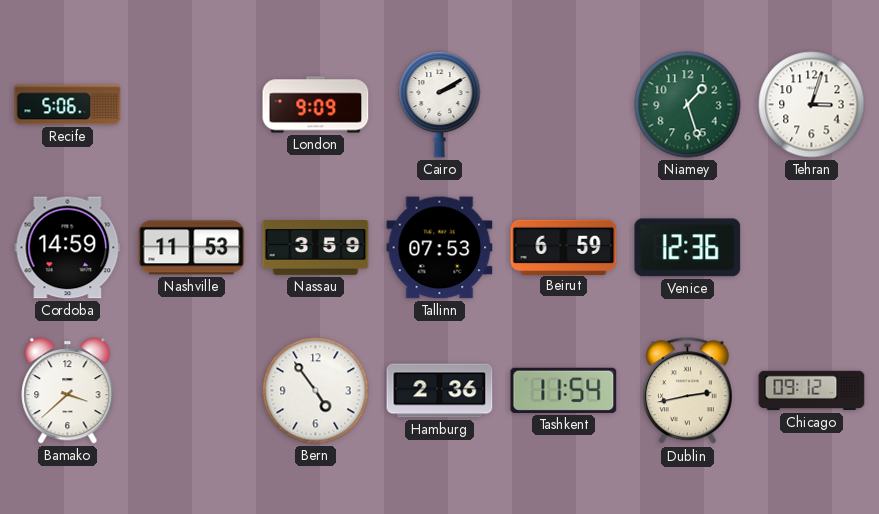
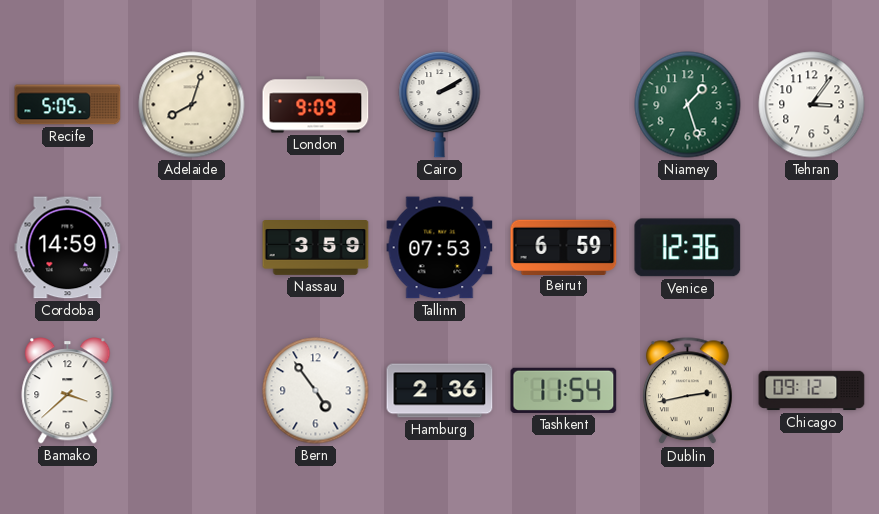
Recife: 5:06 -> 5:05 (68, 105)
Adelaide: none -> 8:03 (192, 105)
Tehran: 3:03 -> 3:06 (812, 105)
Nashville: 11:53 -> none (192, 248)
